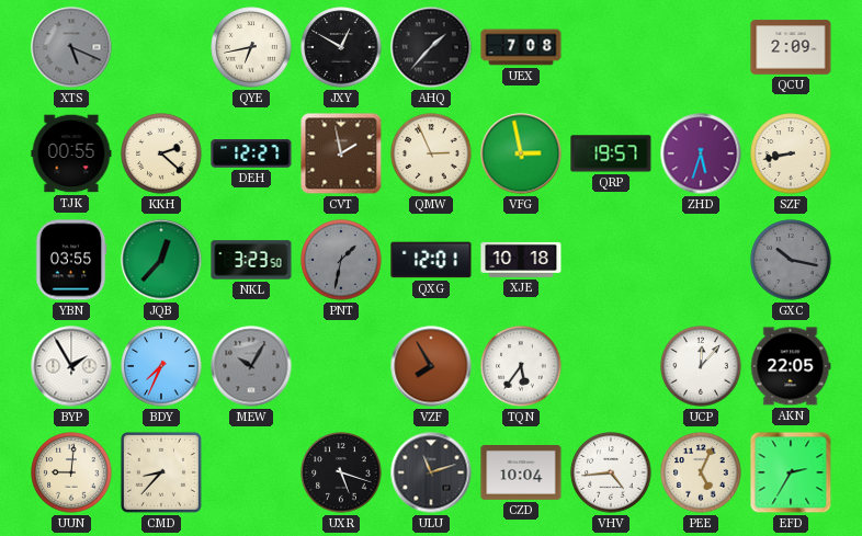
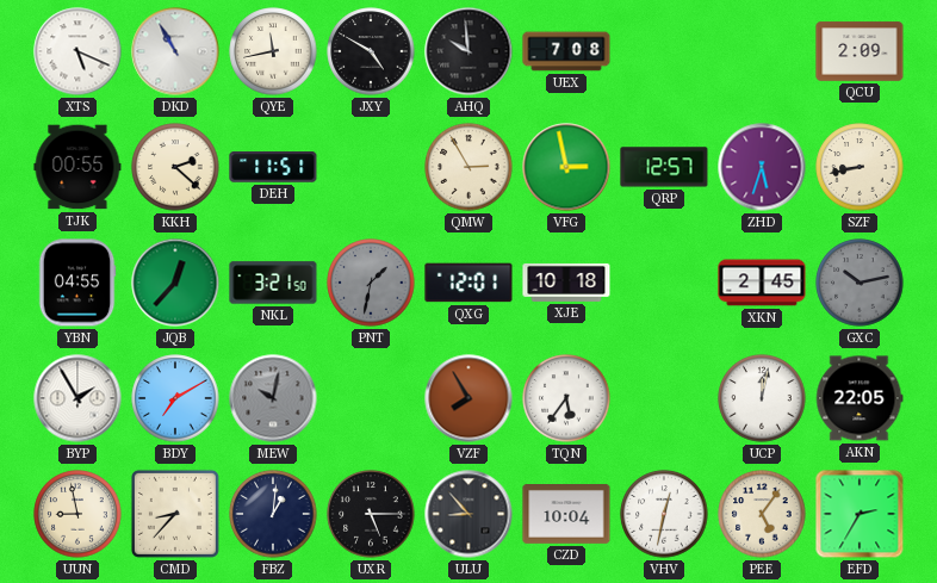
XTS dial: grey -> white (77, 51)
DKD: none -> 10:55 (175, 51)
QYE: 6:43 -> 11:43 (273, 51)
JXY: 12:50 -> 4:50 (371, 51)
AHQ: 1:37 -> 9:59 (468, 51)
DEH: 12:27 -> 11:51 (273, 167)
CVT: 1:58 -> none (341, 153)
QMW: 2:56 -> 2:55 (468, 167)
QRP: 19:57 -> 12:57 (664, 167)
YBN: 03:55 -> 04:55 (77, 283)
NKL: 3:23 -> 3:21 (273, 283)
XKN: none -> 2:45 (762, 283)
GXC: 10:17 -> 10:13 (860, 283)
BDY: 7:34 -> 7:10 (175, 398)
MEW: 10:05 -> 10:02 (273, 398)
UCP: 12:07 -> 12:02 (762, 398)
UUN: 9:01 -> 8:58 (77, 514)
FBZ: none -> 1:01 (273, 514)
UXR: 5:18 -> 5:15 (371, 514)
ULU: 11:12 -> 8:53 (468, 514)
VHV: 4:44 -> 12:32 (664, 514)
PEE: 5:04 -> 5:06 (762, 514)
